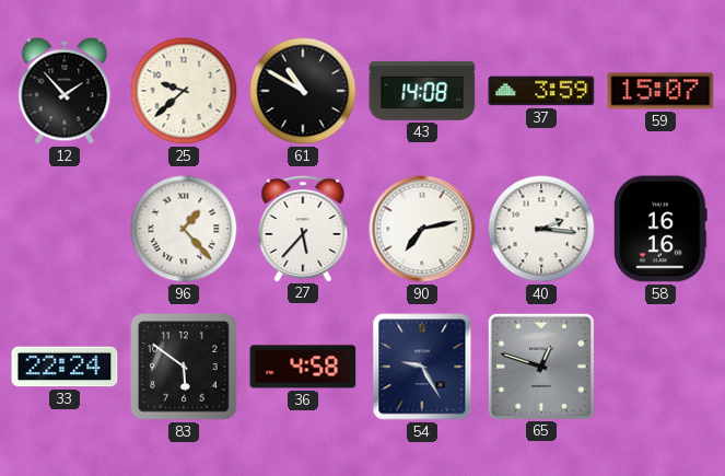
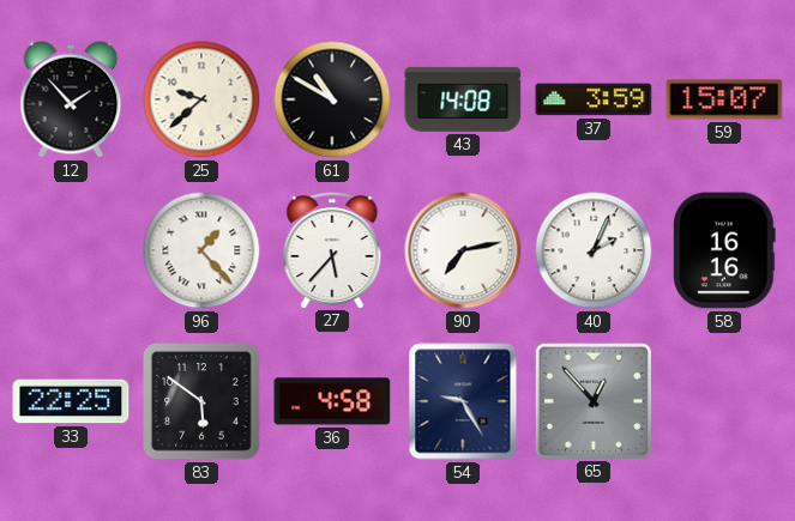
40: 2:16 -> 2:04 (594, 250)
33: 22:24 -> 22:25 (71, 401)
65: 12:48 -> 12:53 (592, 400)
